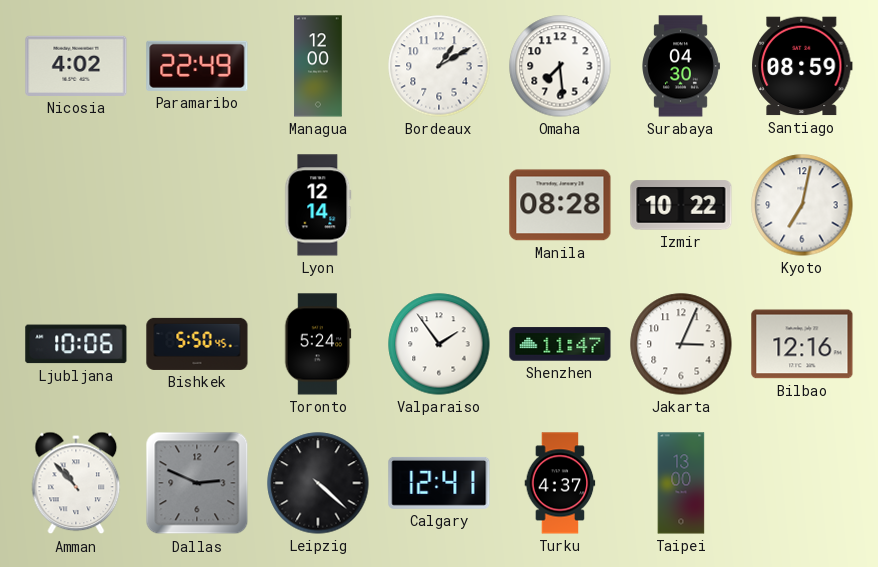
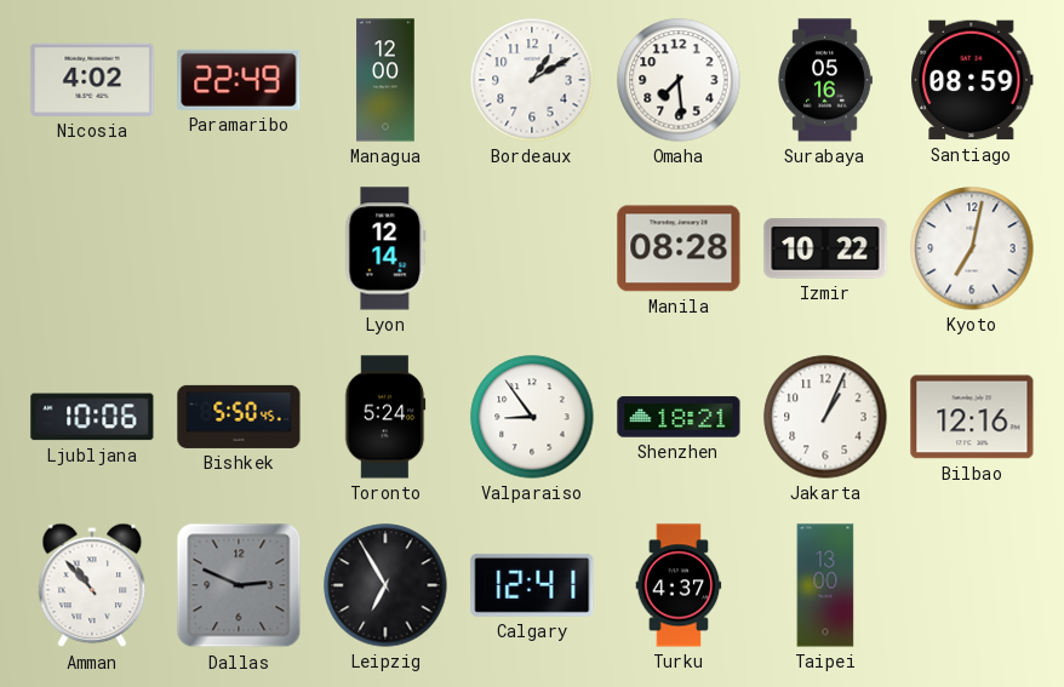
Surabaya: 04:30 -> 05:16 (825, 80)
Valparaiso: 1:54 -> 8:54 (532, 417)
Shenzhen: 11:47 -> 18:21 (679, 417)
Jakarta: 3:04 -> 1:04 (825, 417)
Leipzig: 4:22 -> 6:55 (385, 585)
